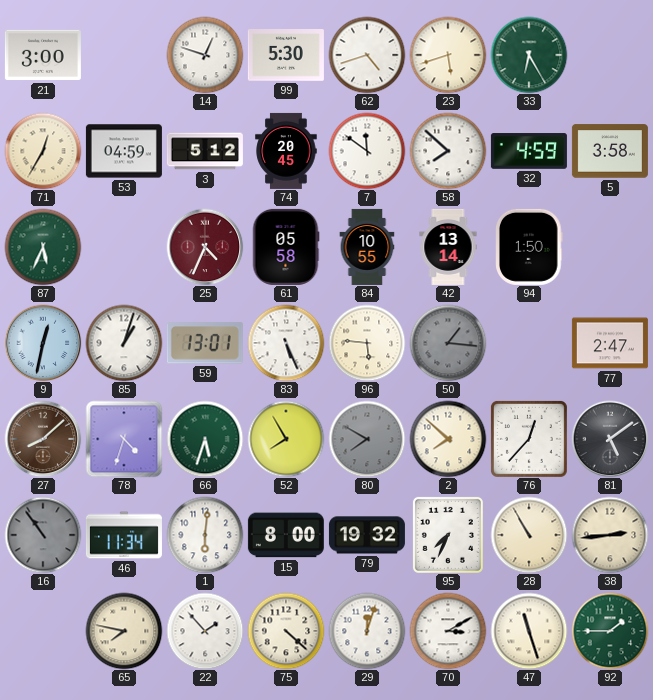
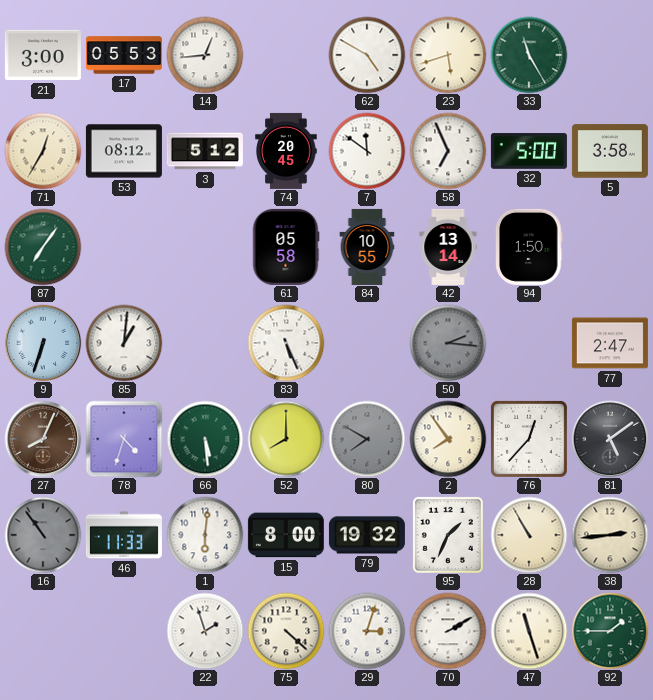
17: none -> 05:53 (124, 55)
14: 12:48 -> 12:44 (205, 55)
99: 5:30 -> none (286, 55)
62: 4:42 -> 4:50 (367, 55)
33: 6:25 -> 11:25 (529, 55)
53: 04:59 -> 08:12 (124, 151)
58: 7:52 -> 6:56 (448, 151)
32: 4:59 -> 5:00 (529, 151)
87: 5:34 -> 7:06 (43, 247)
25: 4:34 -> none (205, 247)
9: 12:32 -> 6:33 (43, 343)
85: 1:03 -> 1:01 (124, 343)
59: 13:01 -> none (205, 343)
96: 5:46 -> none (367, 343)
50: 1:16 -> 2:16 (448, 343)
27: 8:08 -> 8:04 (43, 439)
66: 5:33 -> 5:29 (205, 439)
52: 7:55 -> 8:00 (286, 439)
2: 7:52 -> 7:54 (448, 439)
46: 11:34 -> 11:33 (124, 535)
95: 7:34 -> 1:34 (448, 535)
65: 7:47 -> none (124, 631)
22: 1:53 -> 1:57 (205, 631)
29: 12:03 -> 3:03 (367, 631)
70: 3:10 -> 2:10 (448, 631)
